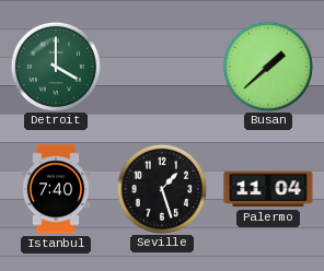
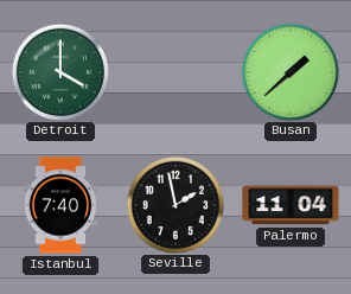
Seville: 1:27 -> 1:58 (174, 204)
